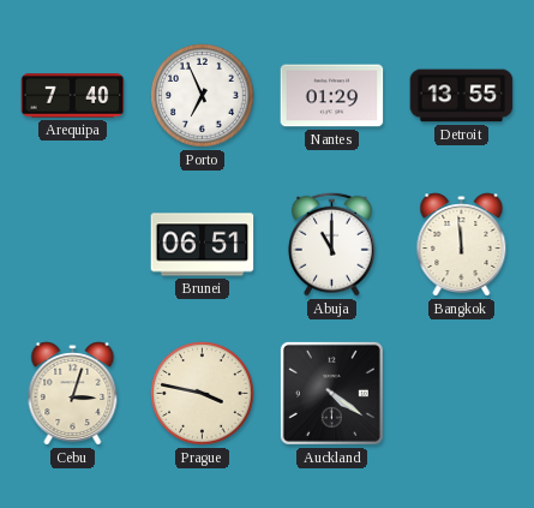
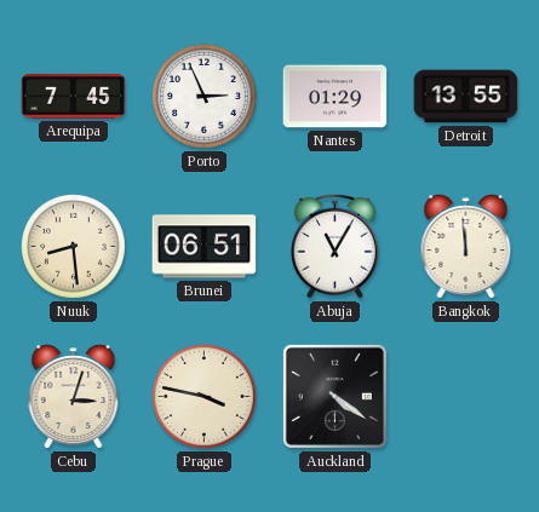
Arequipa: 7:40 -> 7:45 (74, 97)
Porto: 6:56 -> 2:56 (205, 97)
Nuuk: none -> 8:29 (74, 247)
Abuja: 11:00 -> 11:05 (334, 246)
